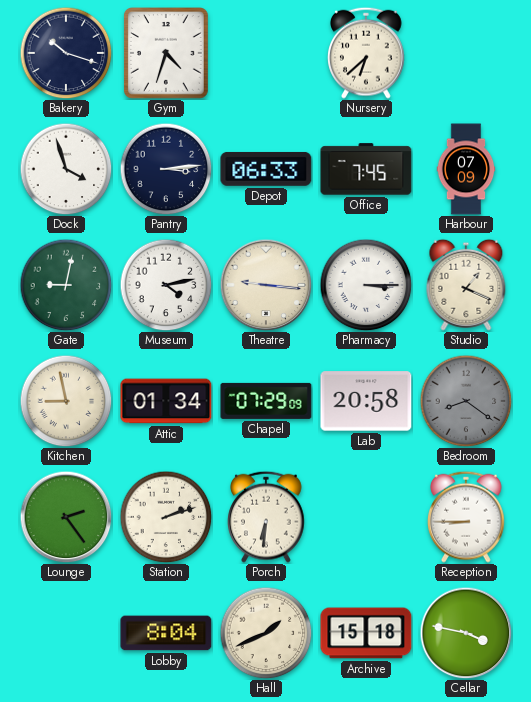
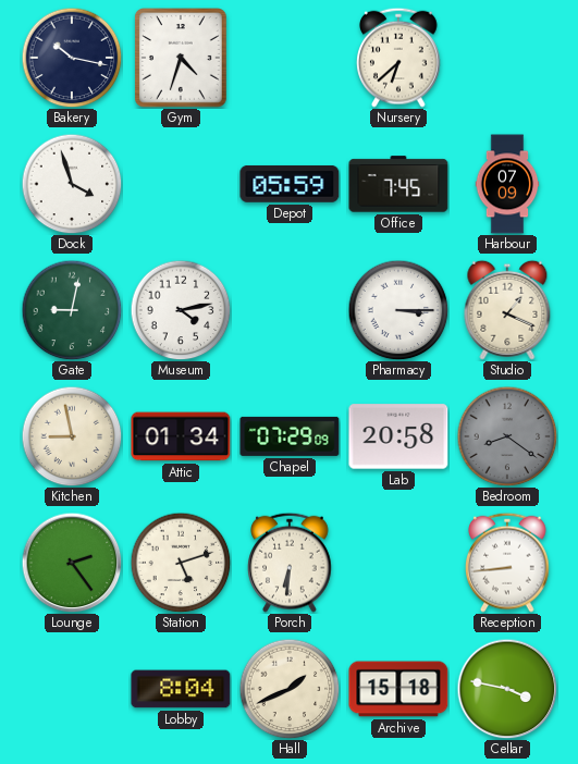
Bakery: 10:18 -> 10:17 (72, 58)
Pantry: 3:14 -> none (166, 169)
Depot: 06:33 -> 05:59 (290, 184)
Theatre: 9:16 -> none (266, 285)
Station: 2:12 -> 5:12 (181, 563)
Reception: 8:45 -> 8:44 (508, 563)
